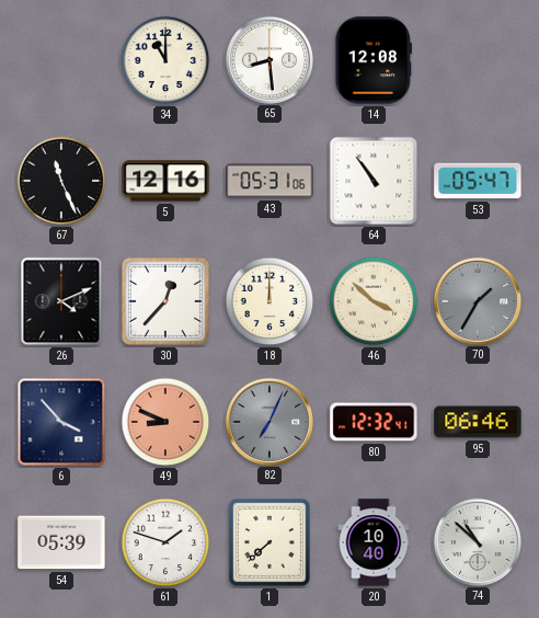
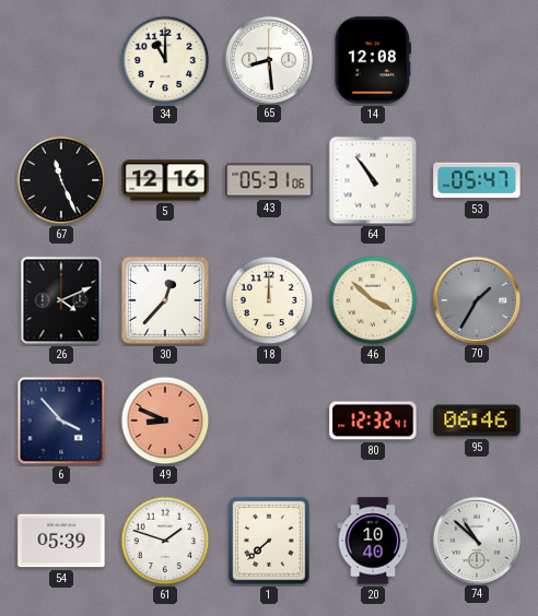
82: 7:04 -> none (268, 421)
